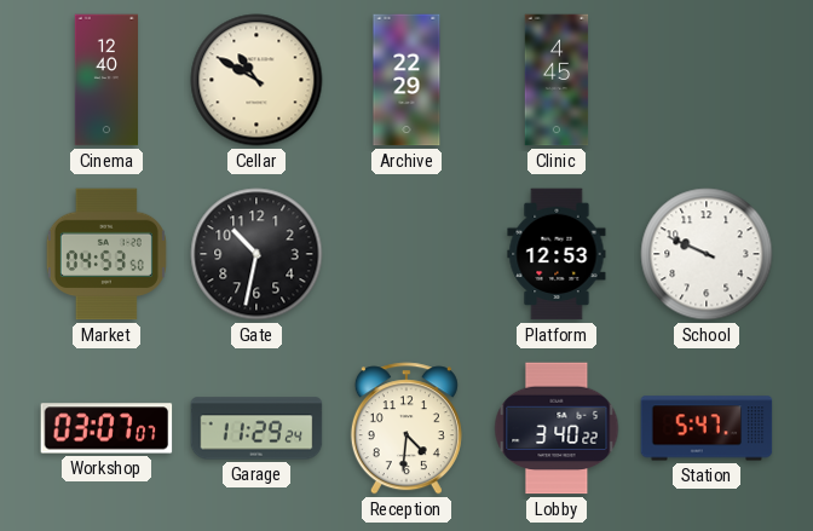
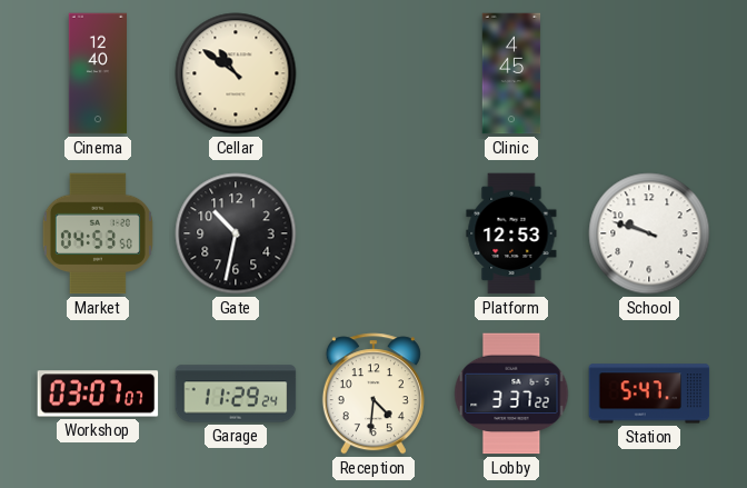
Cellar: 10:50 -> 10:51 (236, 73)
Archive: 22:29 -> none (406, 80)
School: 9:49 -> 9:48 (649, 233)
Lobby: 3:40 -> 3:37 (511, 394)
